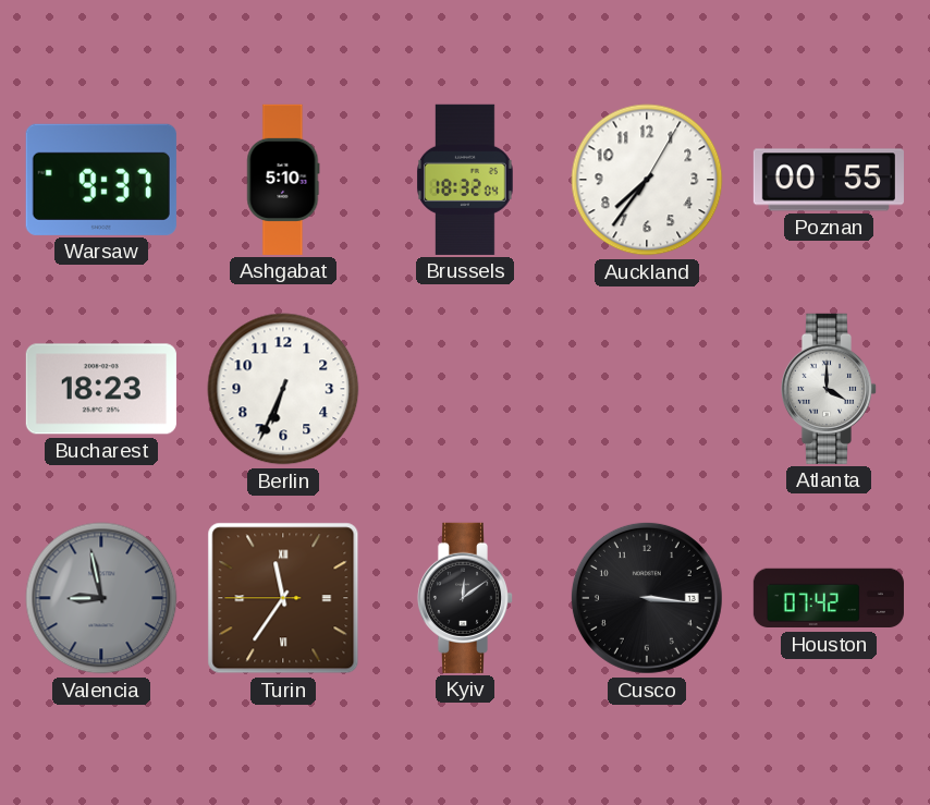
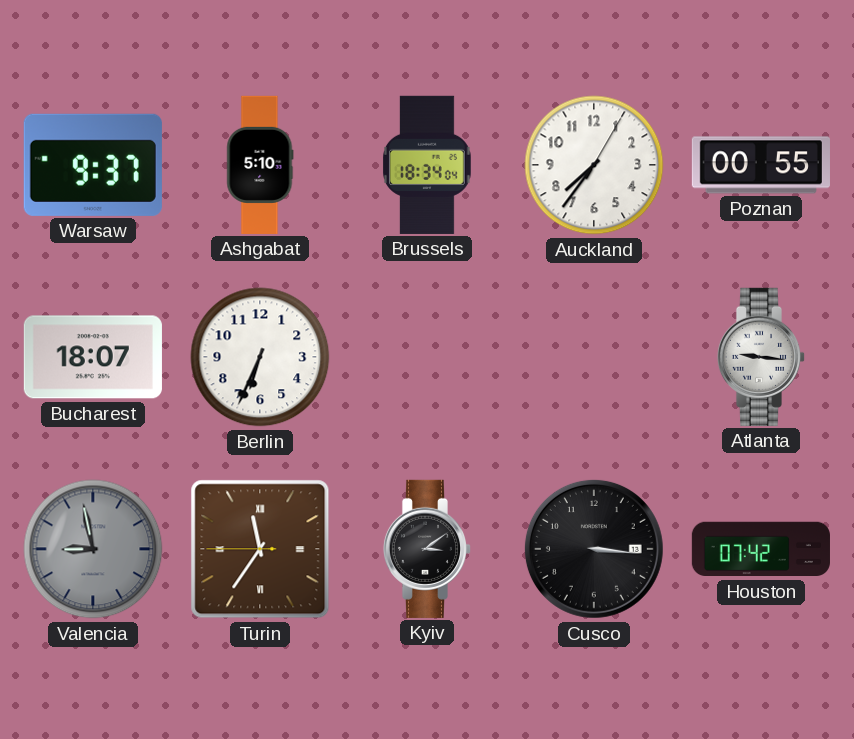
Brussels: 18:32 -> 18:34 (428, 165)
Bucharest: 18:23 -> 18:07 (93, 357)
Atlanta: 4:00 -> 9:16 (761, 357)
Kyiv: 12:09 -> 3:09 (427, 549)
